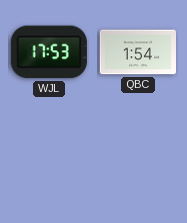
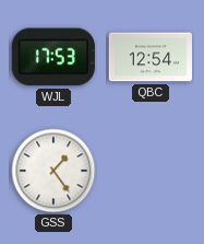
QBC: 1:54 -> 12:54 (149, 57)
GSS: none -> 1:24 (53, 171)
